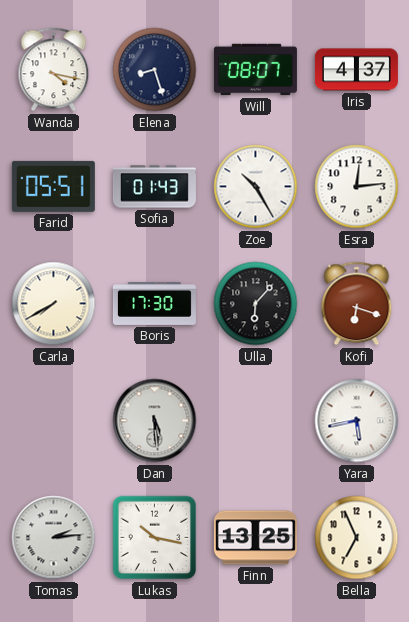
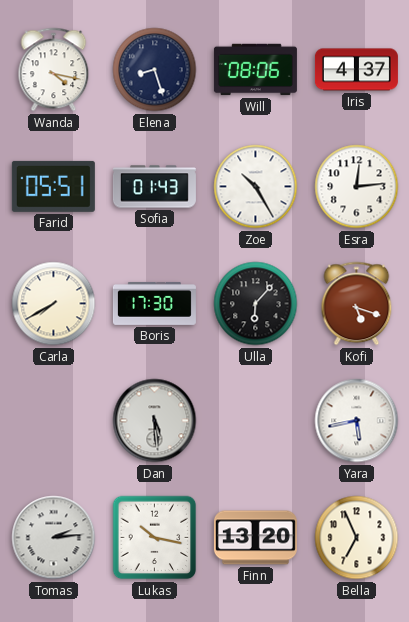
Will: 08:07 -> 08:06 (255, 70)
Kofi: 6:18 -> 5:18 (357, 304)
Finn: 13:25 -> 13:20 (255, 538)
